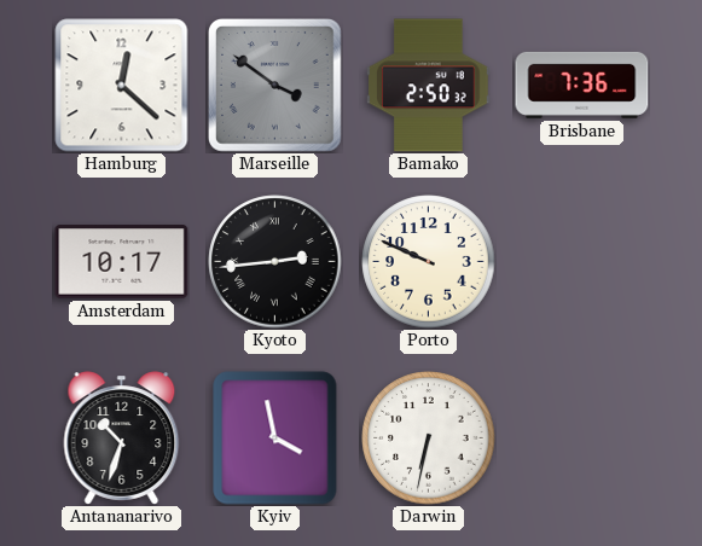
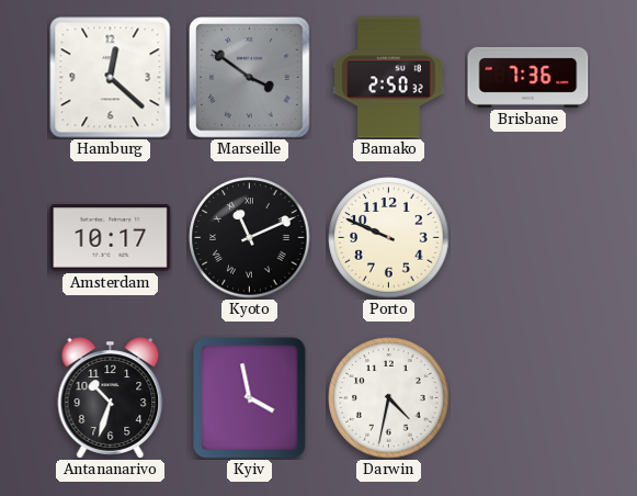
Kyoto: 2:44 -> 11:11 (250, 238)
Darwin: 6:32 -> 4:32 (389, 398)
